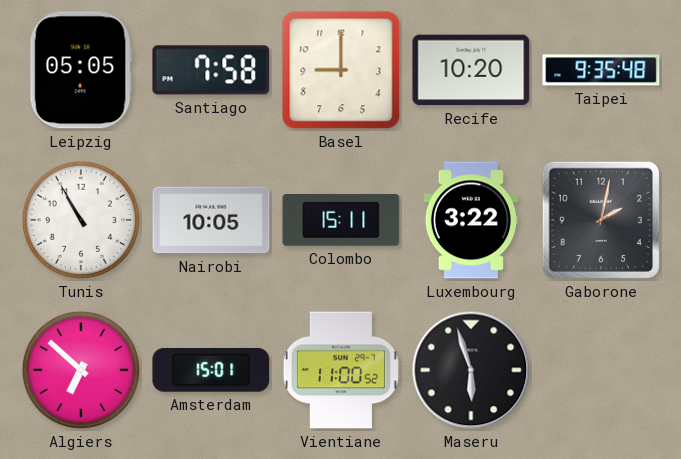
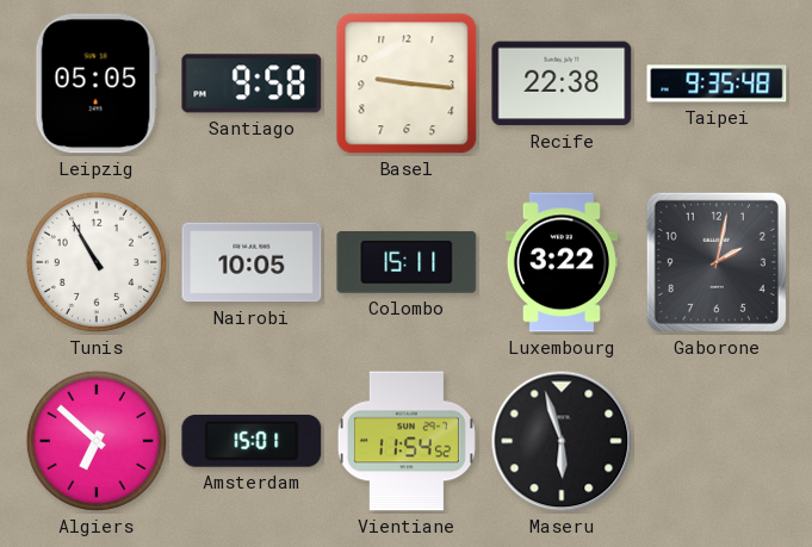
Santiago: 7:58 -> 9:58 (252, 83)
Basel: 9:00 -> 9:16 (407, 83)
Recife: 10:20 -> 22:38 (562, 83)
Vientiane: 11:00 -> 11:54 (407, 441)
